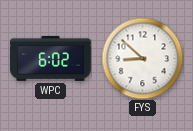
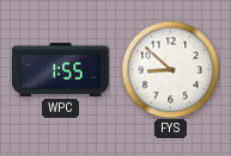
WPC: 6:02 -> 1:55 (61, 69)
